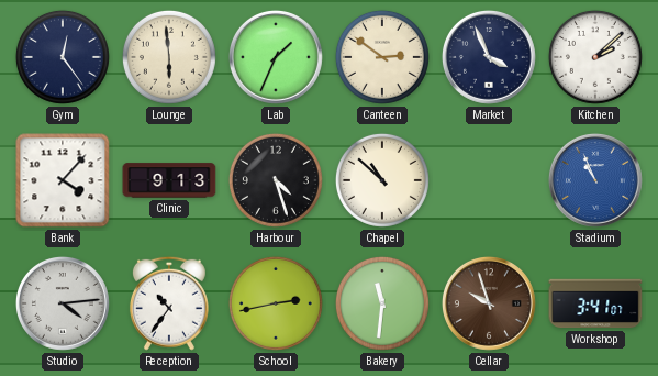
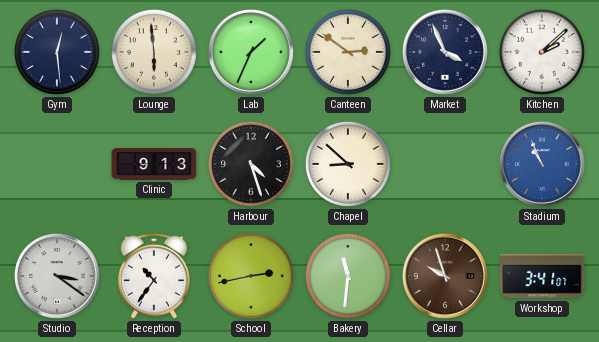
Gym: 12:24 -> 12:29 (57, 52)
Bank: 4:07 -> none (63, 180)
Chapel: 10:52 -> 8:52 (348, 164)
Studio: 4:14 -> 3:21 (57, 276)
